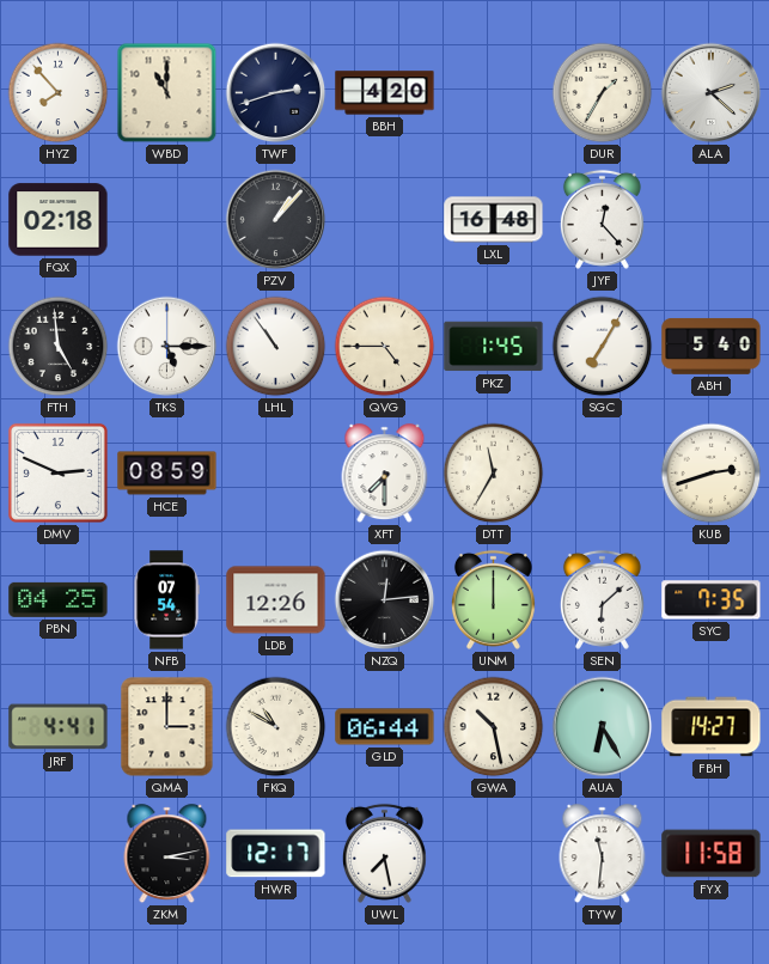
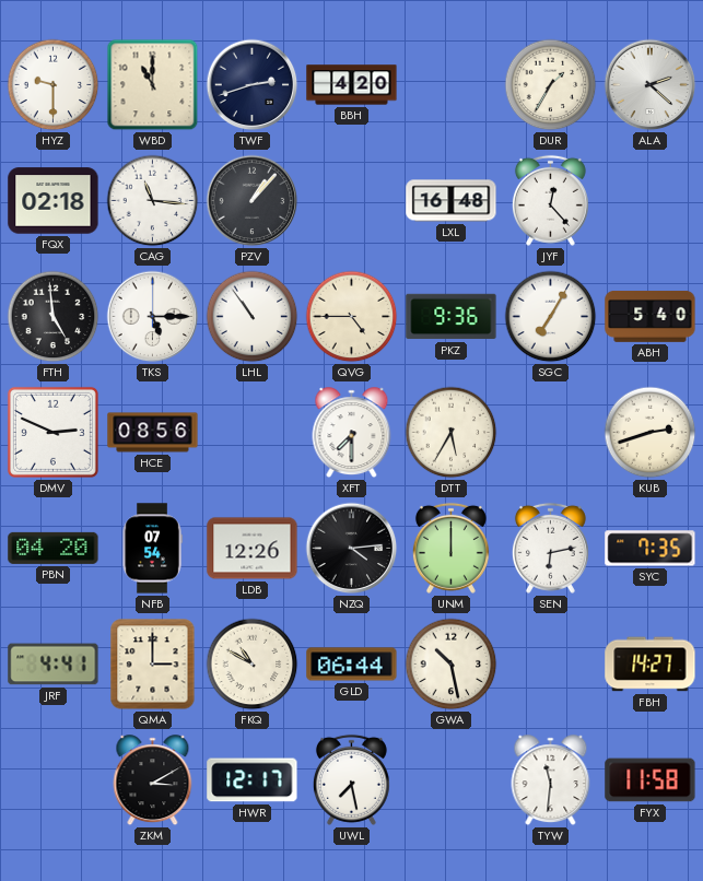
HYZ: 7:53 -> 9:30 (54, 85)
CAG: none -> 11:16 (153, 201)
PKZ: 1:45 -> 9:36 (452, 317)
HCE: 08:59 -> 08:56 (153, 433)
DTT: 11:35 -> 5:35 (452, 433)
PBN: 04:25 -> 04:20 (54, 548)
NZQ: 12:14 -> 4:14 (352, 549)
SEN: 6:08 -> 6:13 (550, 548)
AUA: 6:25 -> none (603, 727)
ZKM: 3:13 -> 3:10 (153, 780)
